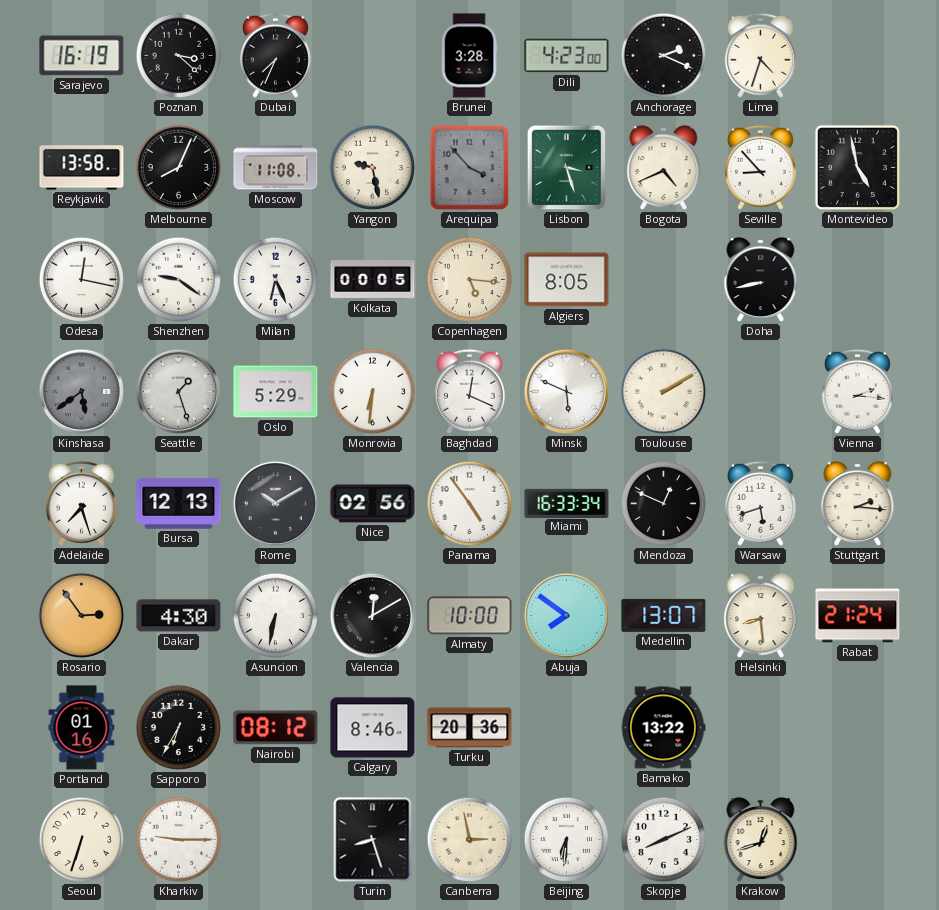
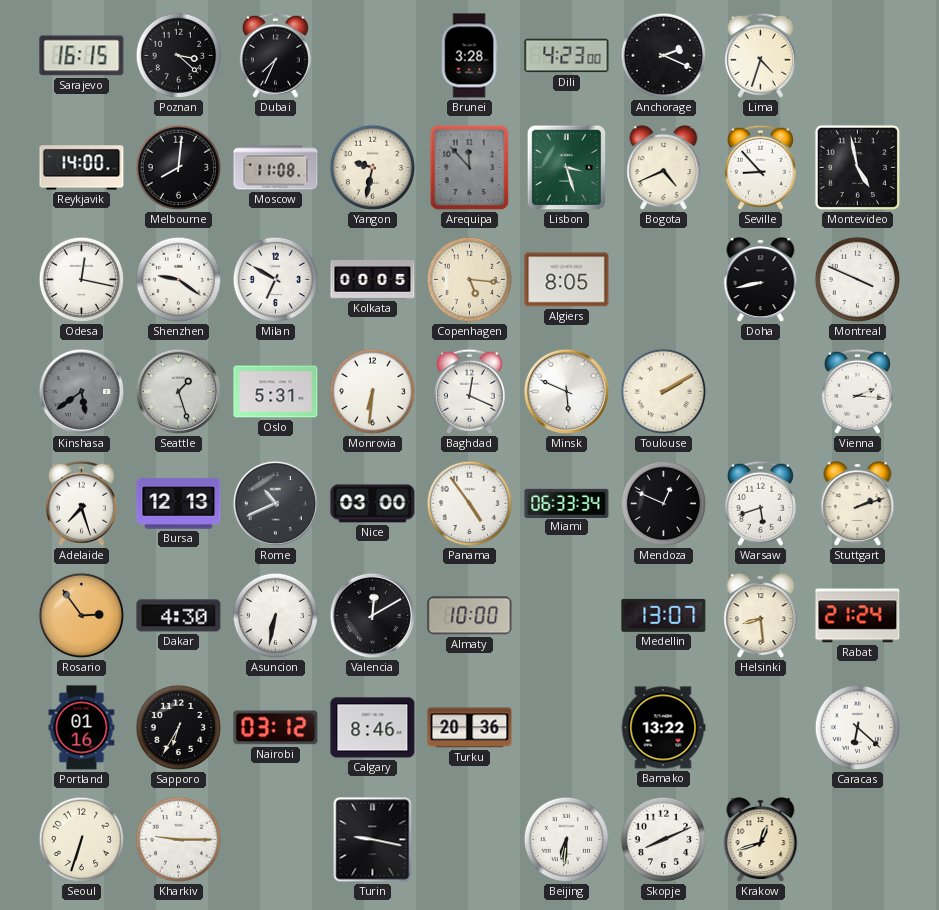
Sarajevo: 16:19 -> 16:15 (82, 56)
Reykjavik: 13:58 -> 14:00 (82, 168)
Melbourne: 8:04 -> 8:01 (179, 168)
Yangon: 9:28 -> 9:32 (373, 168)
Arequipa: 3:53 -> 11:53 (470, 168)
Milan: 6:26 -> 6:50 (276, 280)
Montreal: none -> 3:49 (858, 280)
Oslo: 5:29 -> 5:31 (276, 392)
Rome: 10:10 -> 10:41 (275, 503)
Nice: 02:56 -> 03:00 (373, 504)
Miami: 16:33 -> 06:33 (567, 503)
Stuttgart: 2:16 -> 2:12 (858, 504)
Abuja: 7:51 -> none (566, 615)
Nairobi: 08:12 -> 03:12 (276, 728)
Caracas: none -> 6:22 (858, 728)
Turin: 8:27 -> 9:17 (373, 840)
Canberra: 2:58 -> none (470, 840)
